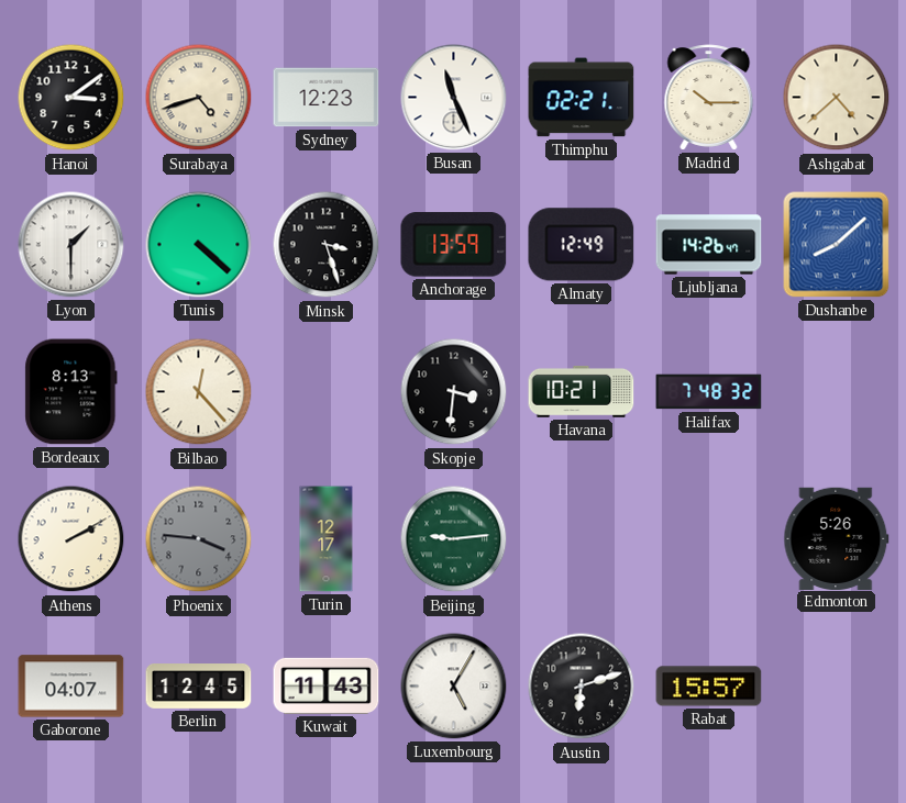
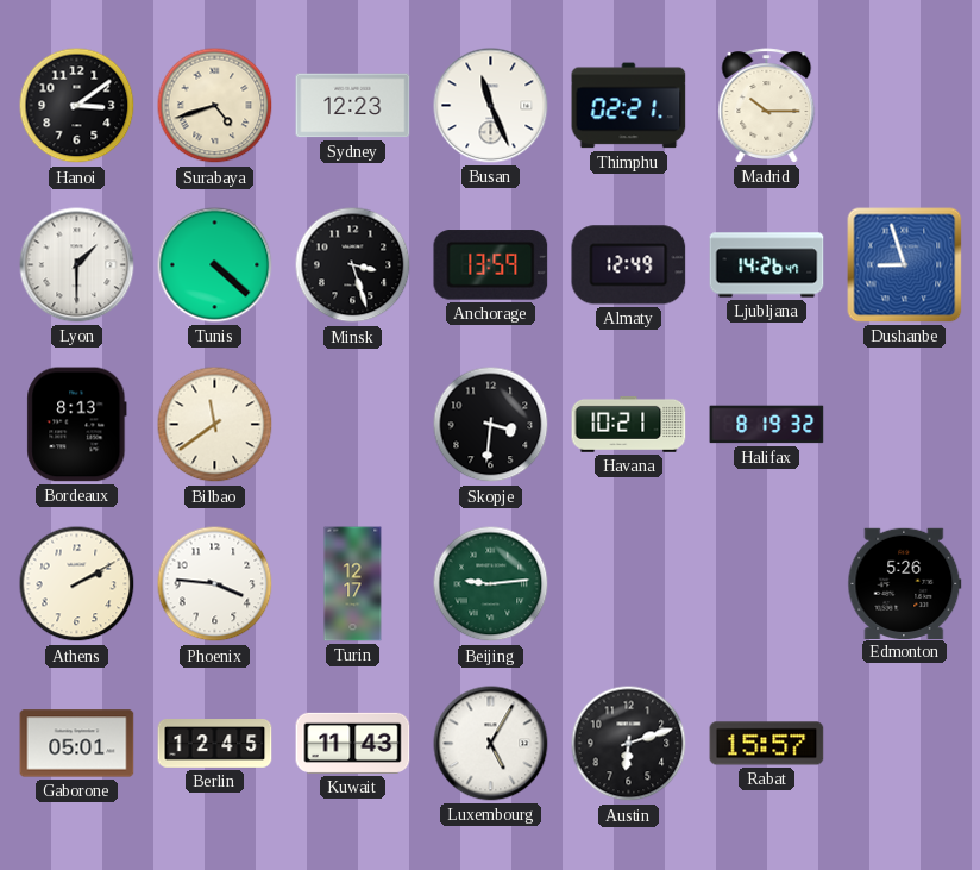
Ashgabat: 4:38 -> none (837, 98)
Dushanbe: 8:08 -> 8:57 (905, 265)
Bilbao: 12:23 -> 11:39 (215, 425)
Halifax: 7:48 -> 8:19 (767, 425)
Phoenix dial: grey -> white (215, 584)
Gaborone: 04:07 -> 05:01 (77, 744)
